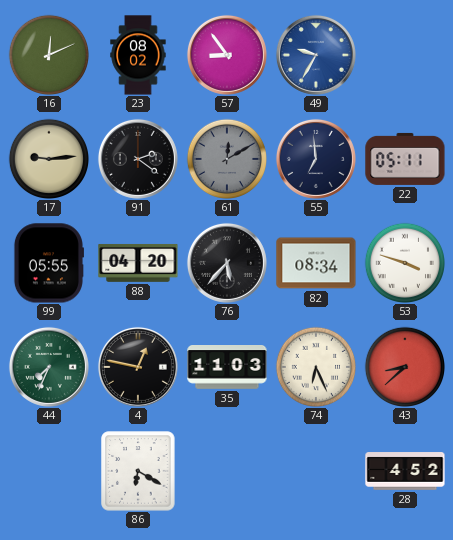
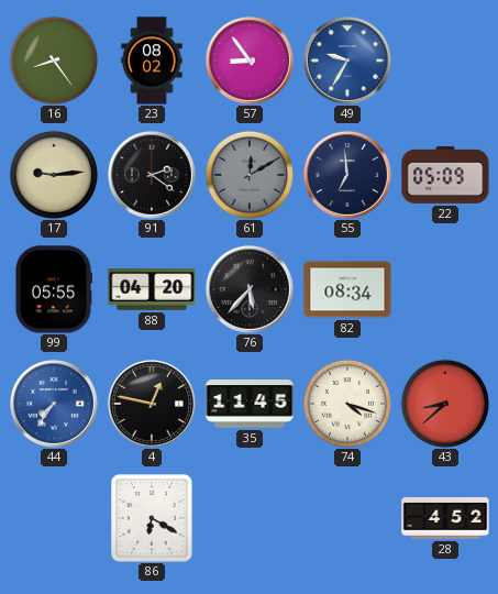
16: 12:11 -> 8:24 (53, 59)
22: 05:11 -> 05:09 (445, 175)
53: 3:48 -> none (404, 262)
44: 7:34 -> 7:36 (54, 404)
44 dial: green -> blue (54, 404)
35: 11:03 -> 11:45 (250, 405)
74: 6:26 -> 4:18 (346, 403)
